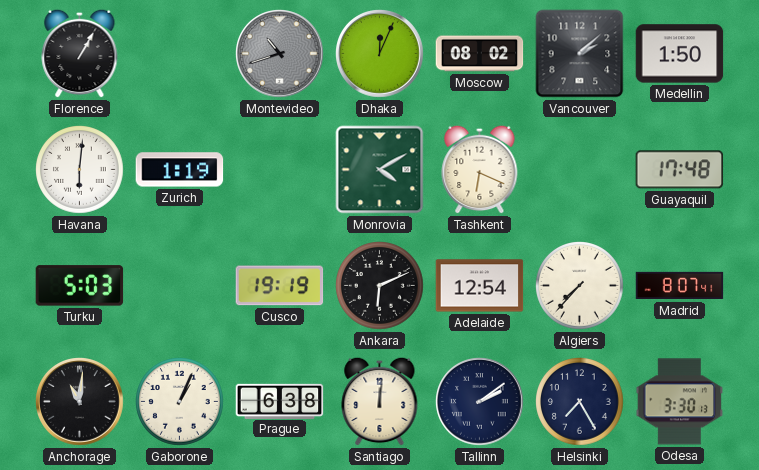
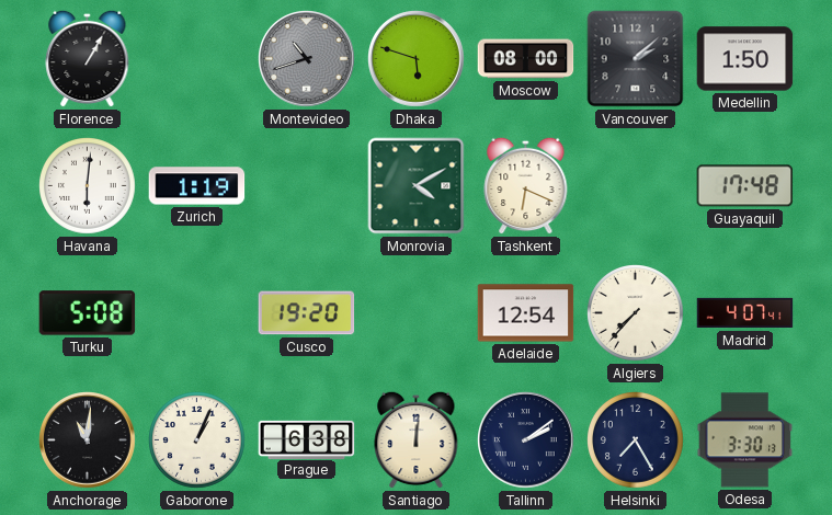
Dhaka: 12:04 -> 5:48 (417, 59)
Moscow: 08:02 -> 08:00 (526, 59)
Turku: 5:03 -> 5:08 (88, 313)
Cusco: 19:19 -> 19:20 (307, 313)
Ankara: 6:11 -> none (380, 286)
Madrid: 8:07 -> 4:07 (745, 313)
